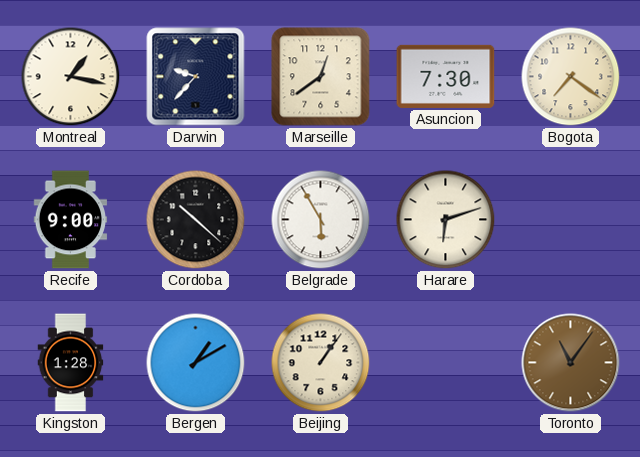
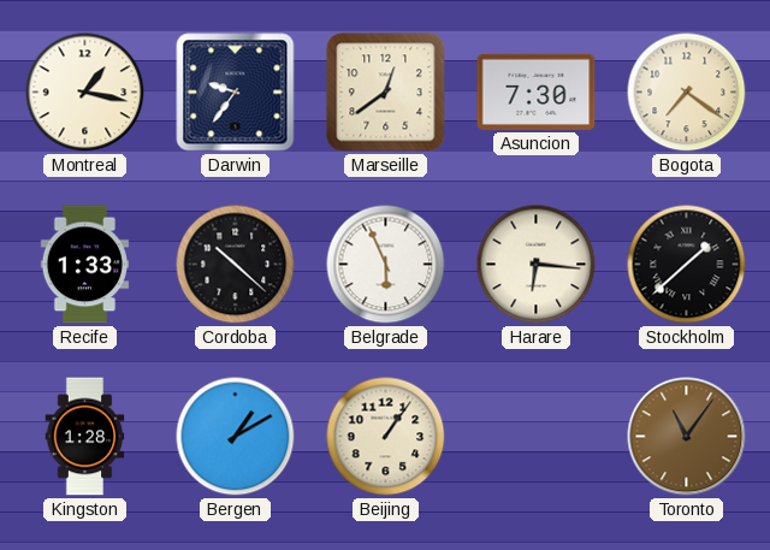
Darwin: 9:37 -> 9:36 (236, 93)
Recife: 9:00 -> 1:33 (85, 265)
Belgrade: 5:55 -> 5:56 (386, 265)
Harare: 6:12 -> 6:16 (537, 265)
Stockholm: none -> 1:38 (687, 265)
